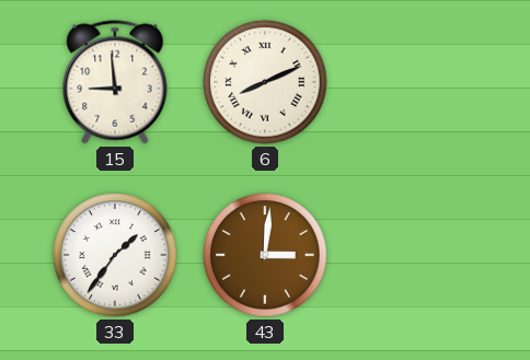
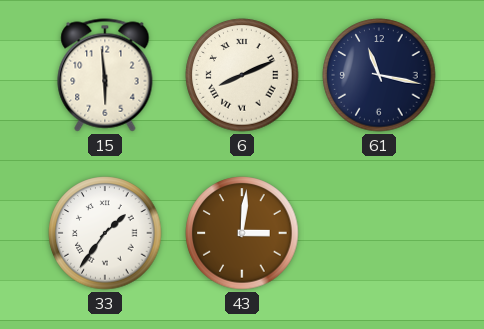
15: 8:59 -> 5:59 (105, 75)
61: none -> 11:17 (379, 75)
